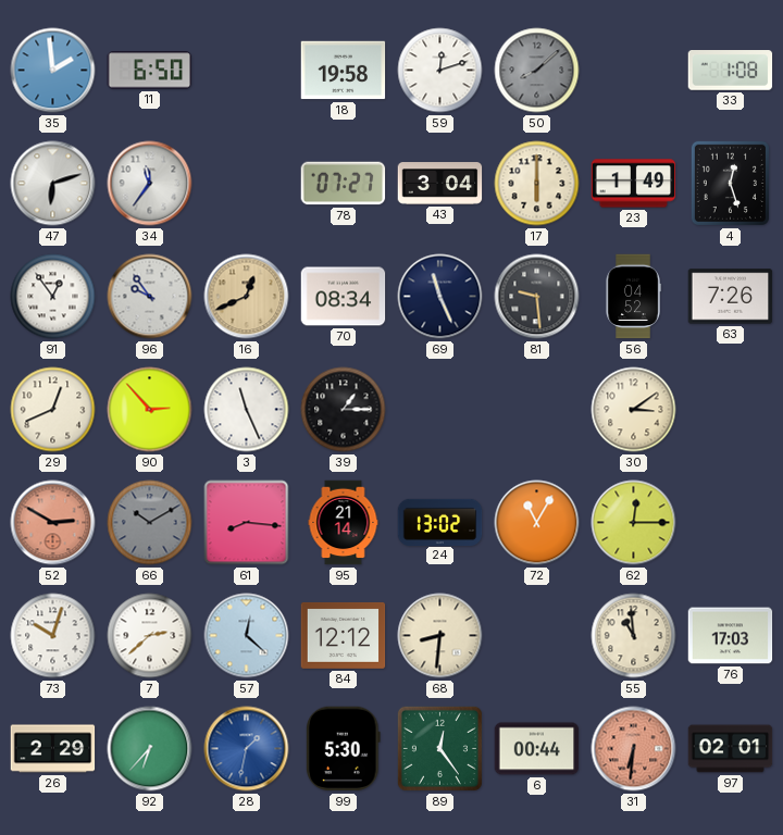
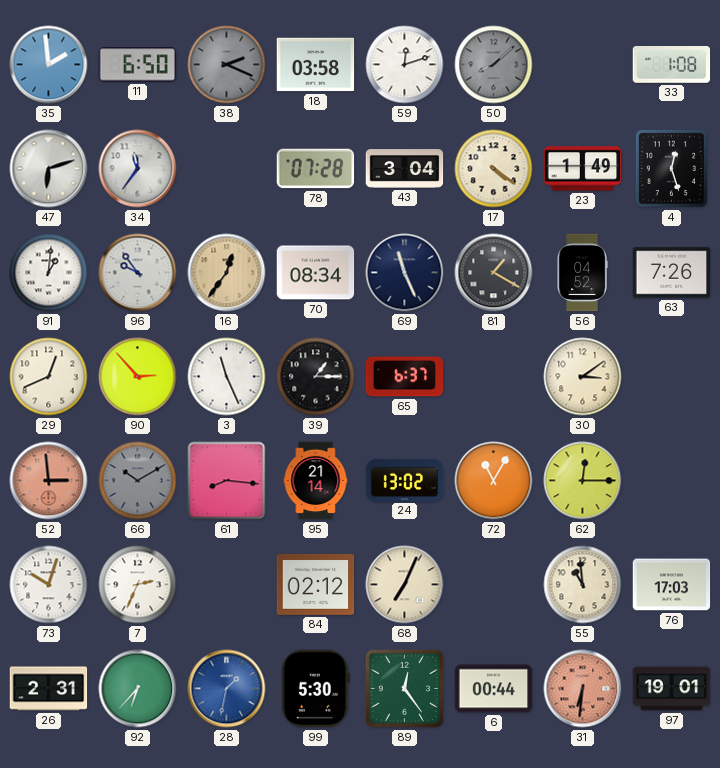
38: none -> 2:19 (227, 65)
18: 19:58 -> 03:58 (316, 65)
78: 07:27 -> 07:28 (316, 169)
17: 6:00 -> 4:21 (494, 169)
91: 12:54 -> 1:01 (49, 273)
16: 12:41 -> 12:36 (227, 273)
81: 9:29 -> 1:20 (494, 273)
65: none -> 6:37 (405, 377)
52: 2:50 -> 2:59 (49, 481)
7: 2:38 -> 2:34 (138, 585)
57: 12:22 -> none (247, 636)
84: 12:12 -> 02:12 (316, 584)
68: 8:31 -> 7:04 (405, 585)
26: 2:29 -> 2:31 (49, 689)
97: 02:01 -> 19:01 (672, 689)
